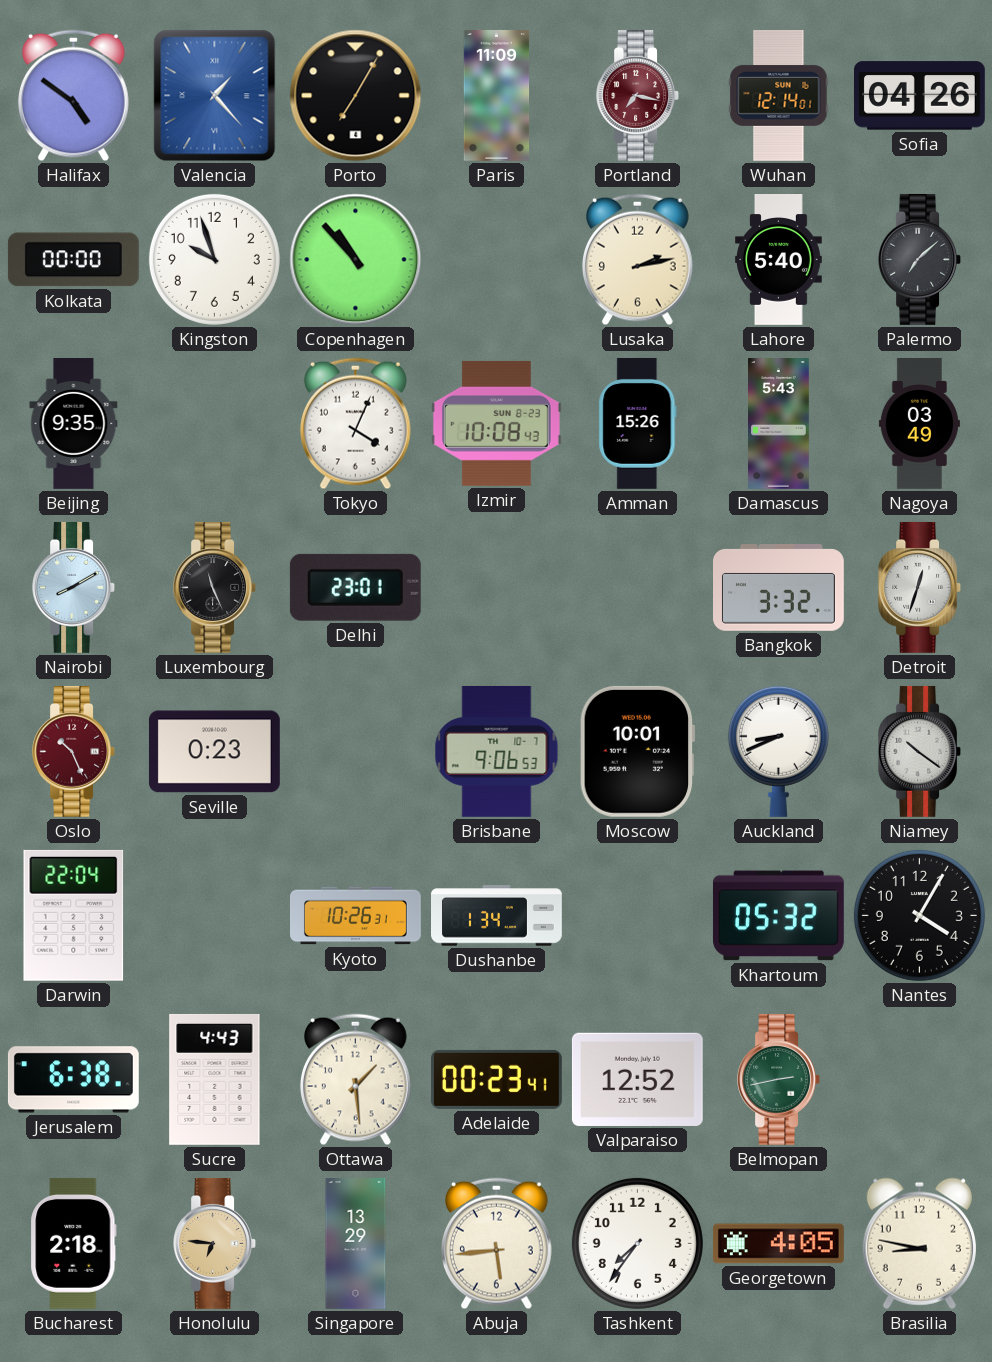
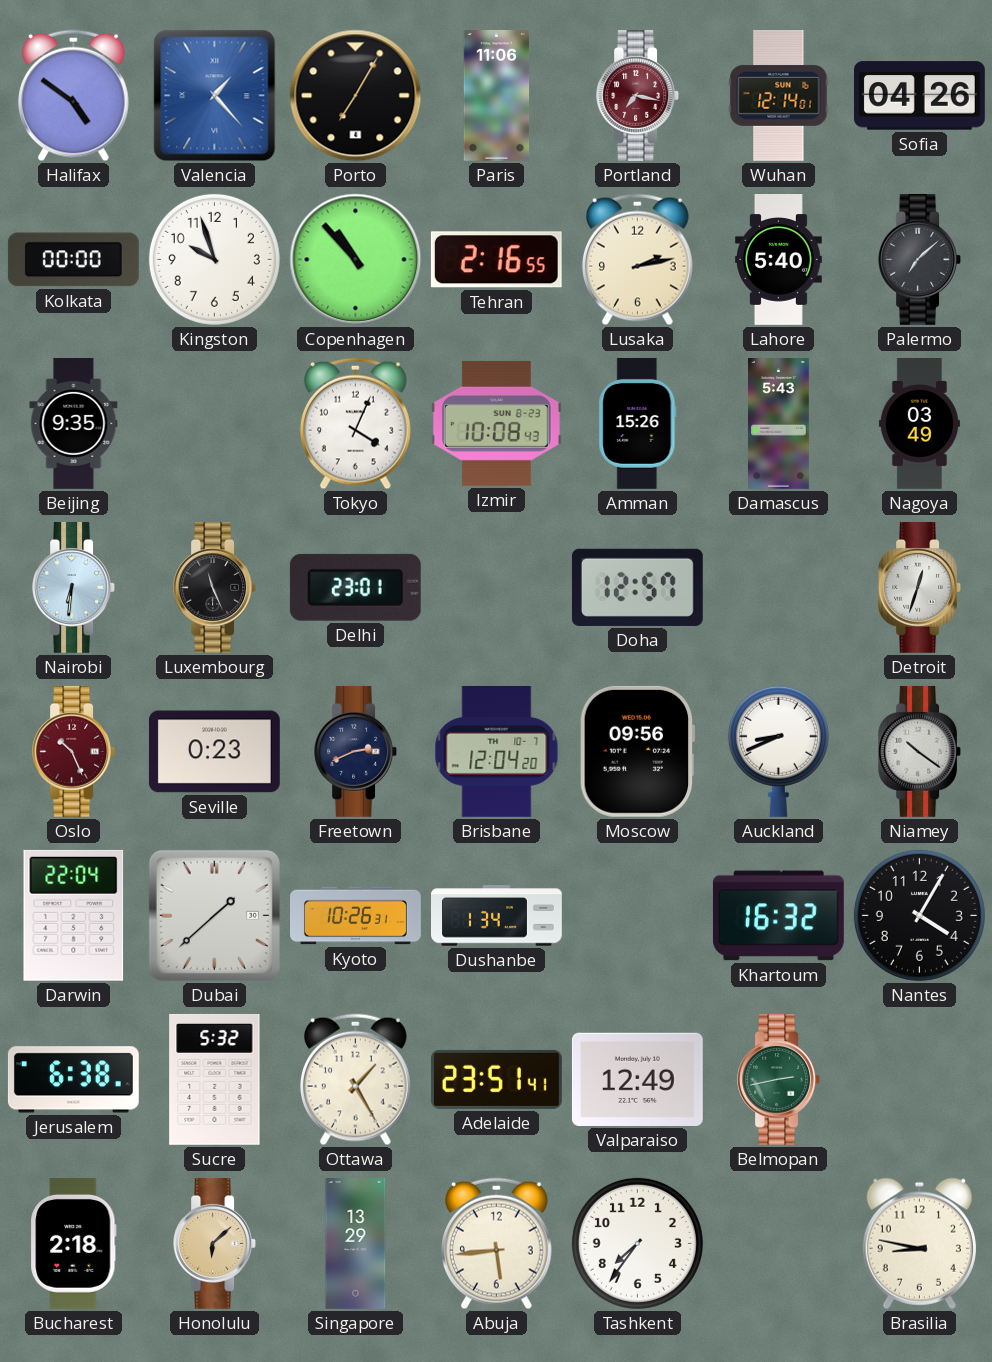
Paris: 11:09 -> 11:06 (497, 96)
Tehran: none -> 2:16 (496, 260)
Nairobi: 8:10 -> 6:31 (74, 587)
Doha: none -> 12:57 (637, 587)
Bangkok: 3:32 -> none (779, 588)
Freetown: none -> 2:41 (356, 751)
Brisbane: 9:06 -> 12:04 (497, 751)
Moscow: 10:01 -> 09:56 (637, 751)
Dubai: none -> 1:38 (214, 915)
Khartoum: 05:32 -> 16:32 (778, 916)
Sucre: 4:43 -> 5:32 (215, 1079)
Ottawa: 1:29 -> 1:25 (355, 1080)
Adelaide: 00:23 -> 23:51 (496, 1079)
Valparaiso: 12:52 -> 12:49 (637, 1079)
Honolulu: 6:46 -> 6:08 (215, 1243)
Georgetown: 4:05 -> none (778, 1244)
